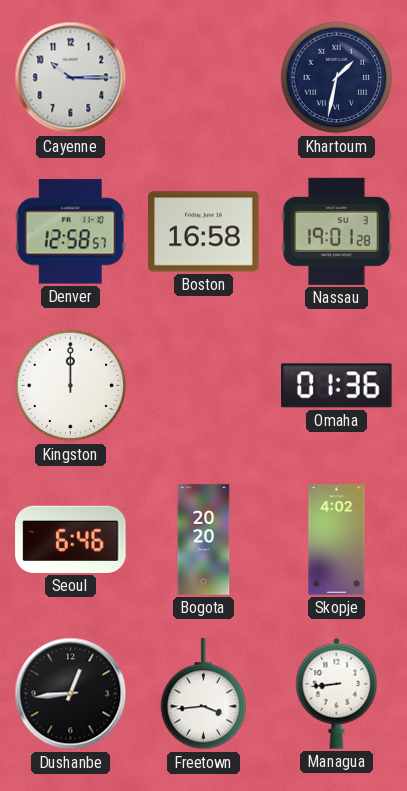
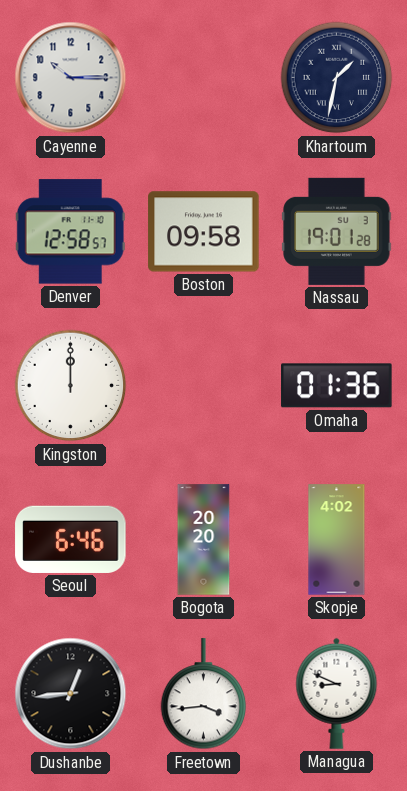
Boston: 16:58 -> 09:58 (204, 232)
Managua: 8:44 -> 8:49 (337, 693)
